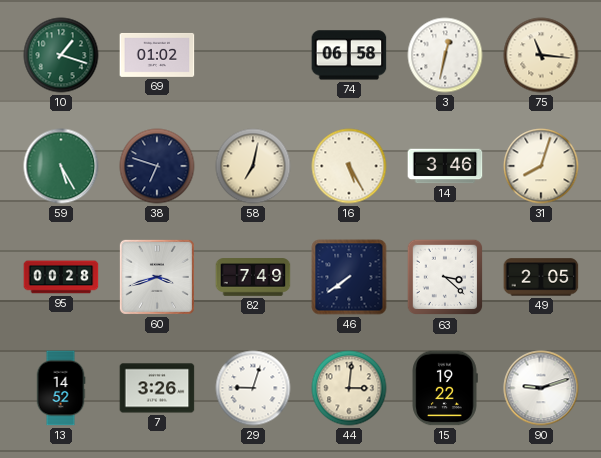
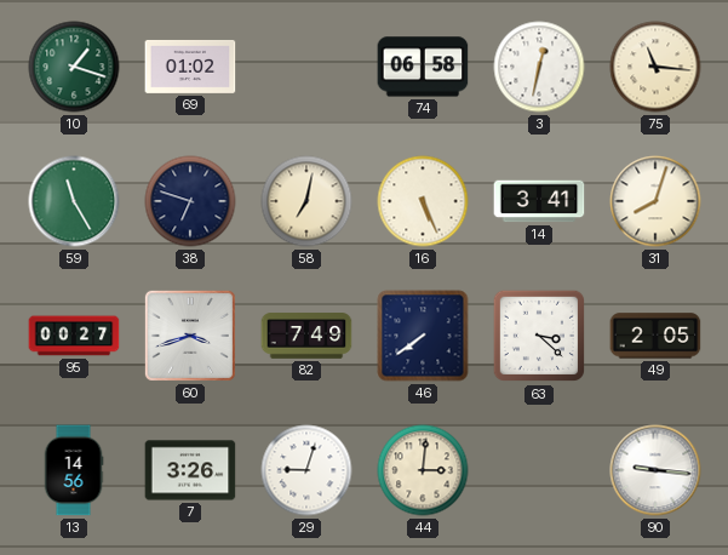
59: 5:25 -> 11:25 (74, 201)
16: 5:25 -> 5:26 (423, 201)
14: 3:46 -> 3:41 (539, 201)
95: 00:28 -> 00:27 (74, 336)
13: 14:52 -> 14:56 (74, 470)
15: 19:22 -> none (445, 388)
90: 9:12 -> 9:16 (655, 470)
